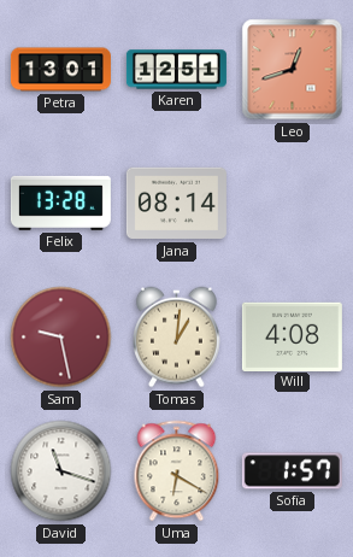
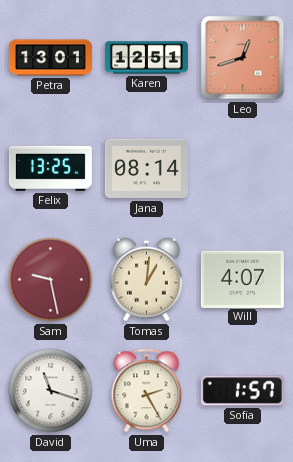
Felix: 13:28 -> 13:25 (50, 168)
Will: 4:08 -> 4:07 (242, 279)
Uma: 6:20 -> 2:25 (147, 391)
